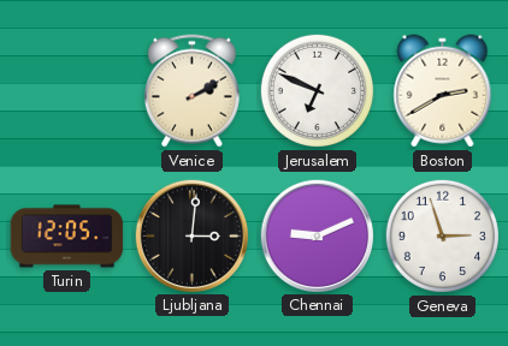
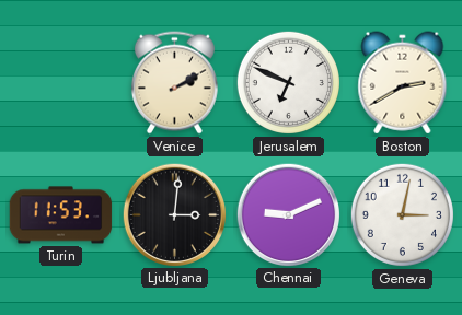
Turin: 12:05 -> 11:53 (61, 215)
Geneva: 2:57 -> 3:02 (402, 214)
